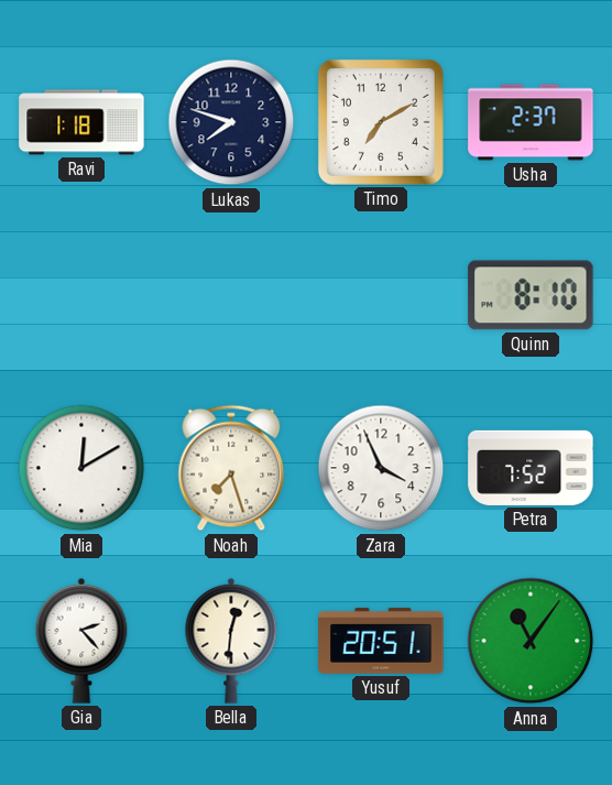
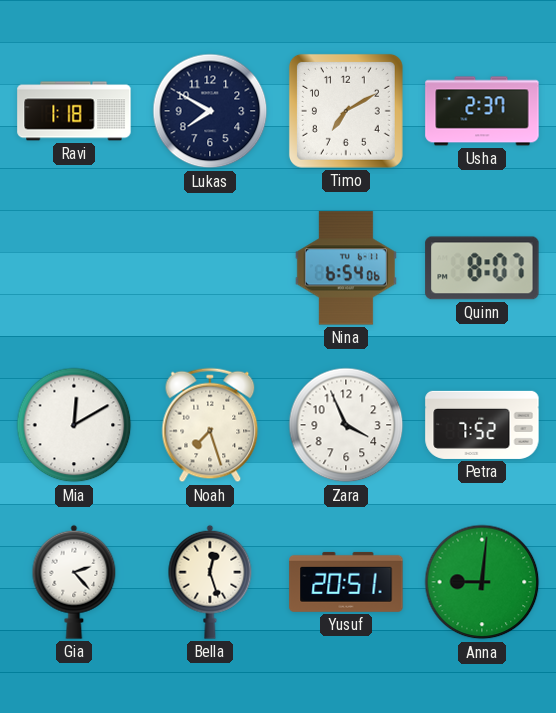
Lukas: 7:48 -> 7:50 (210, 111)
Nina: none -> 6:54 (346, 268)
Quinn: 8:10 -> 8:07 (482, 268)
Bella: 12:31 -> 12:27 (210, 582)
Anna: 11:06 -> 9:01 (482, 582)
